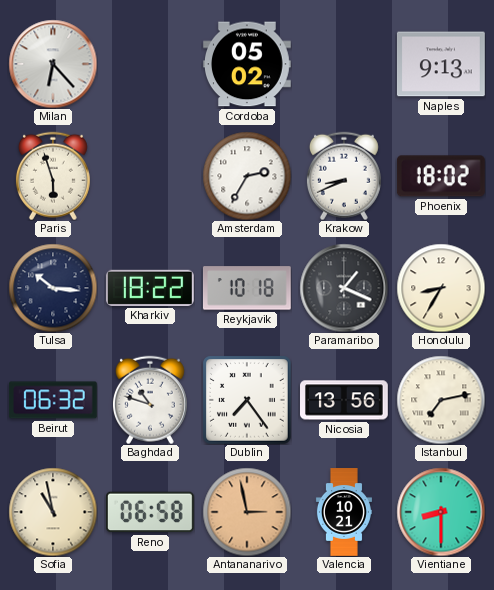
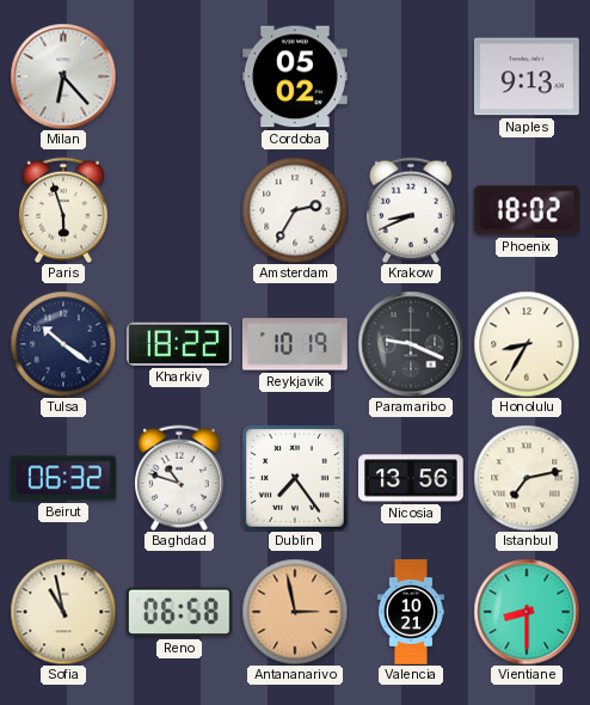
Tulsa: 10:16 -> 10:21 (63, 344)
Reykjavik: 10:18 -> 10:19 (295, 344)
Paramaribo: 1:19 -> 9:19 (411, 344)
